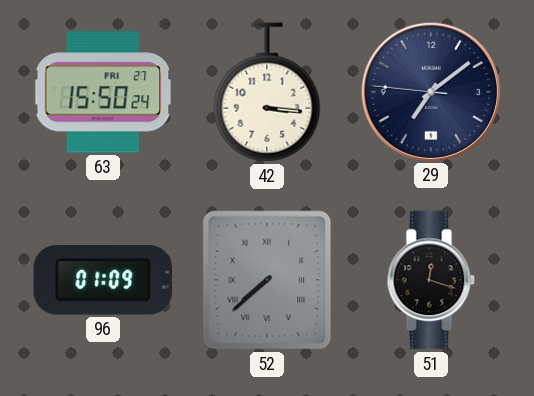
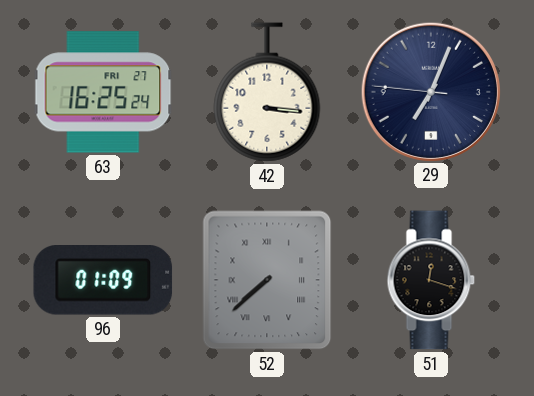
63: 15:50 -> 16:25 (103, 92)
29: 7:08 -> 7:03 (430, 91)
